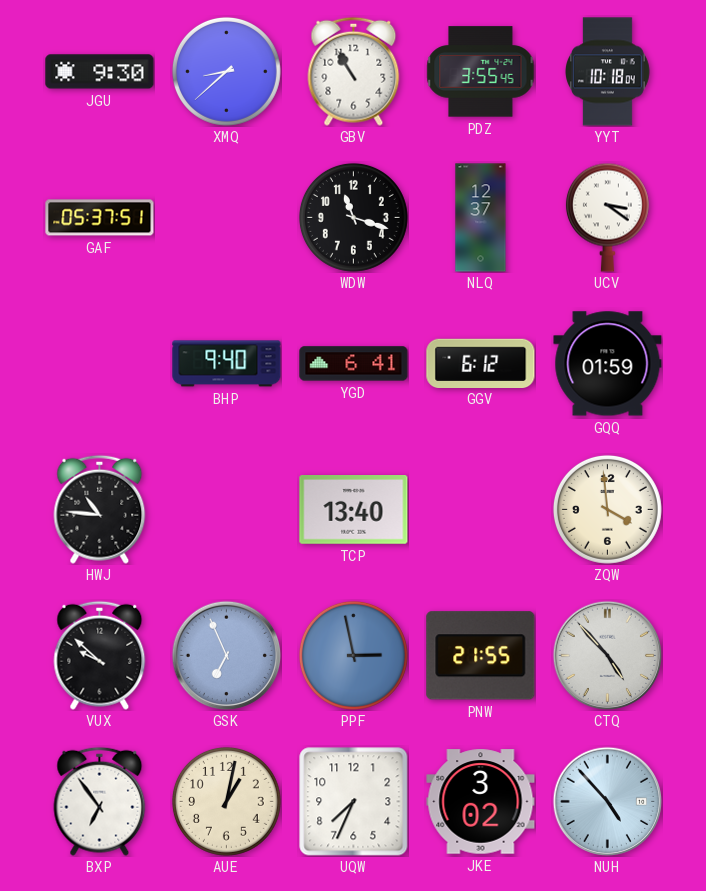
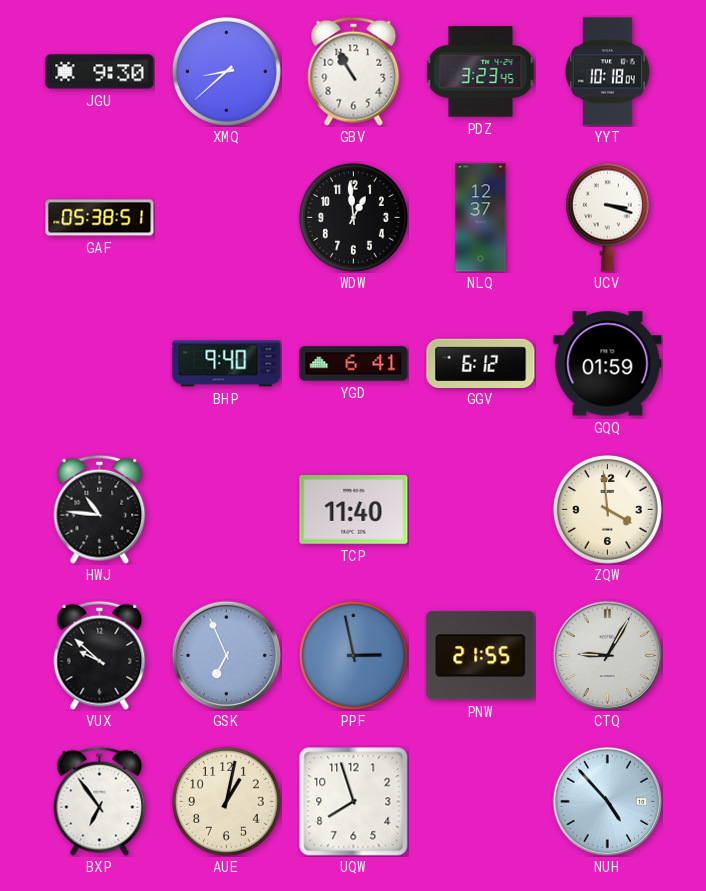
PDZ: 3:55 -> 3:23 (481, 72)
GAF: 05:37 -> 05:38 (100, 218)
WDW: 11:18 -> 12:59 (353, 217)
UCV: 3:21 -> 3:18 (607, 217)
TCP: 13:40 -> 11:40 (354, 510)
CTQ: 4:53 -> 9:05 (607, 655)
UQW: 7:34 -> 7:57 (354, 802)
JKE: 3:02 -> none (481, 802)
